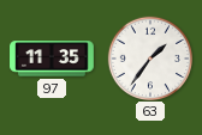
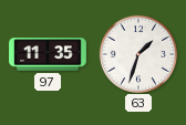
63: 1:36 -> 1:33 (137, 53)
